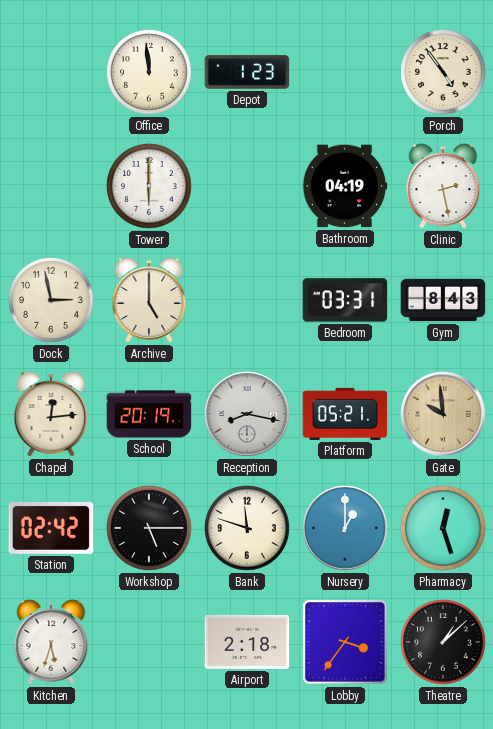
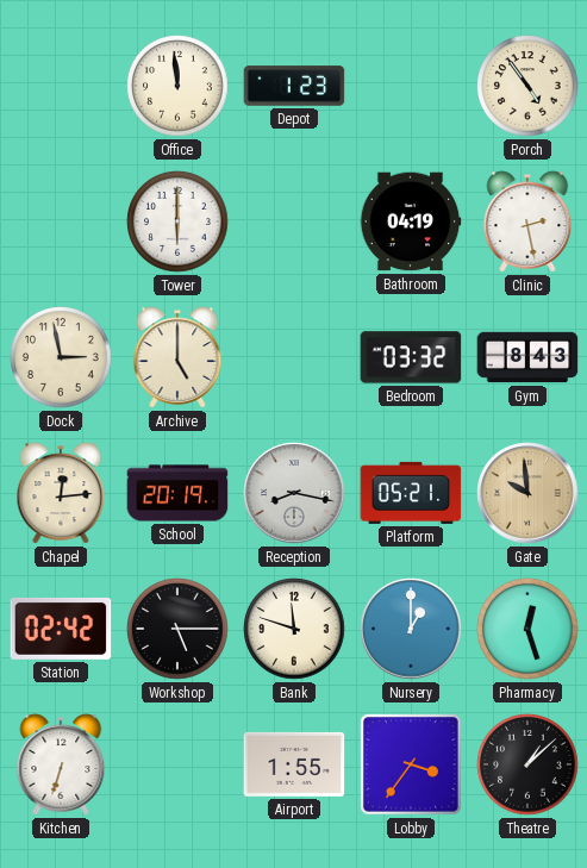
Bedroom: 03:31 -> 03:32 (411, 357)
Kitchen: 5:33 -> 6:33 (61, 764)
Airport: 2:18 -> 1:55 (294, 764)
